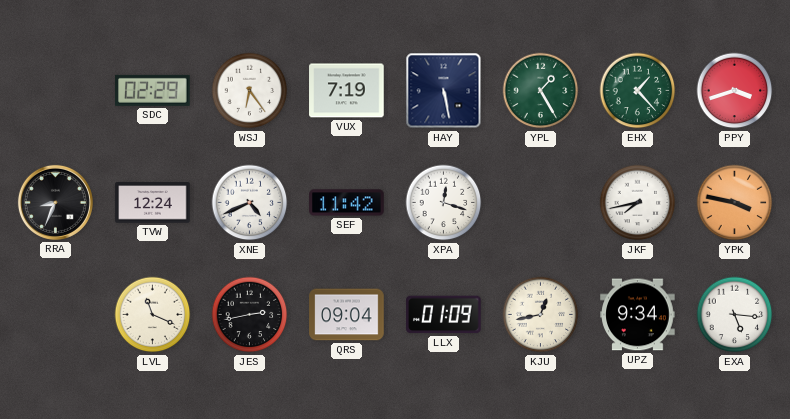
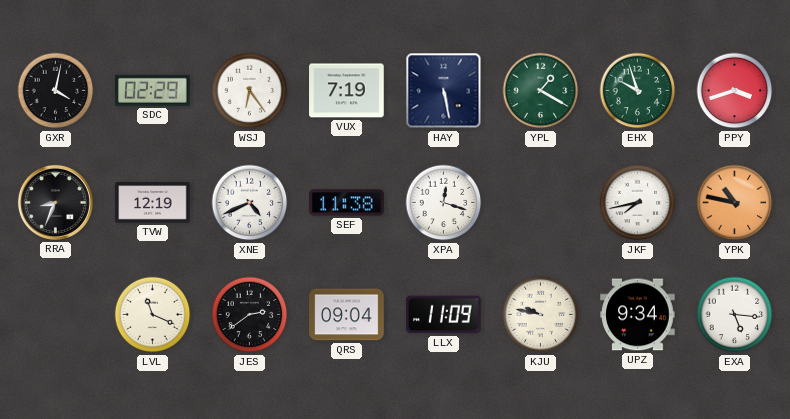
GXR: none -> 4:02 (56, 91)
YPL: 1:25 -> 1:20 (541, 91)
EHX: 1:23 -> 9:57 (638, 91)
TVW: 12:24 -> 12:19 (153, 203)
SEF: 11:42 -> 11:38 (347, 203)
YPK: 3:47 -> 10:47 (735, 203)
JES: 2:43 -> 2:39 (250, 315)
LLX: 01:09 -> 11:09 (444, 315)
KJU: 12:43 -> 9:47 (541, 315)
